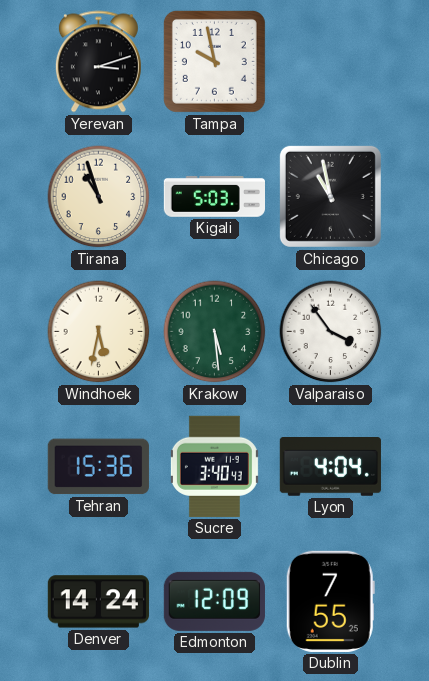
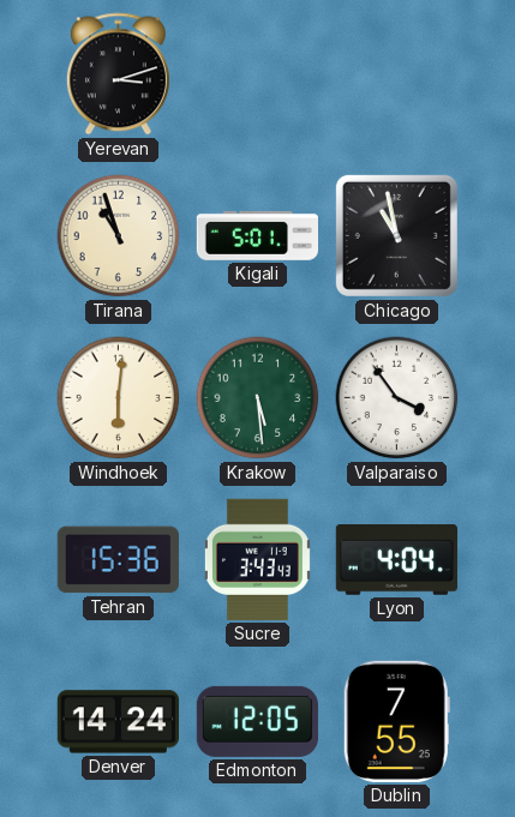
Tampa: 9:58 -> none (214, 61)
Kigali: 5:03 -> 5:01 (257, 235)
Windhoek: 5:32 -> 6:01 (119, 398)
Sucre: 3:40 -> 3:43 (257, 559)
Edmonton: 12:09 -> 12:05 (257, 721)
